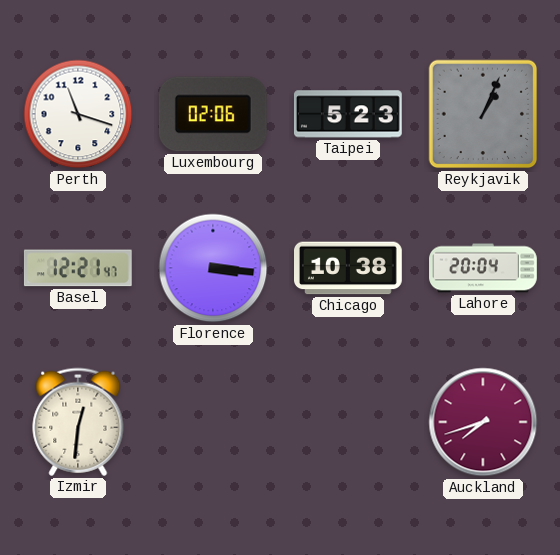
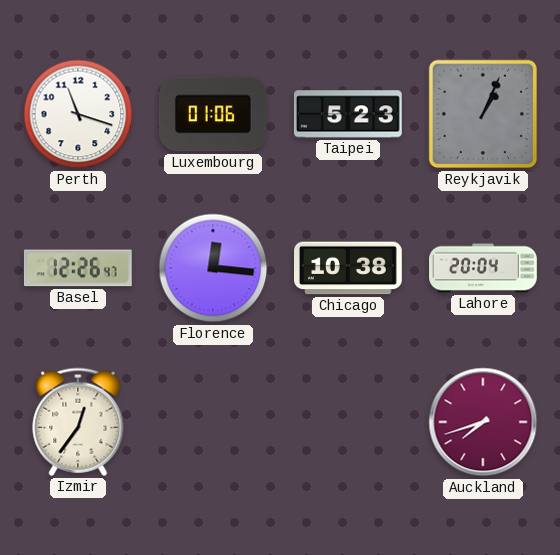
Luxembourg: 02:06 -> 01:06 (213, 114)
Basel: 12:21 -> 12:26 (78, 268)
Florence: 3:16 -> 12:16 (213, 268)
Izmir: 12:31 -> 12:36 (78, 422)
